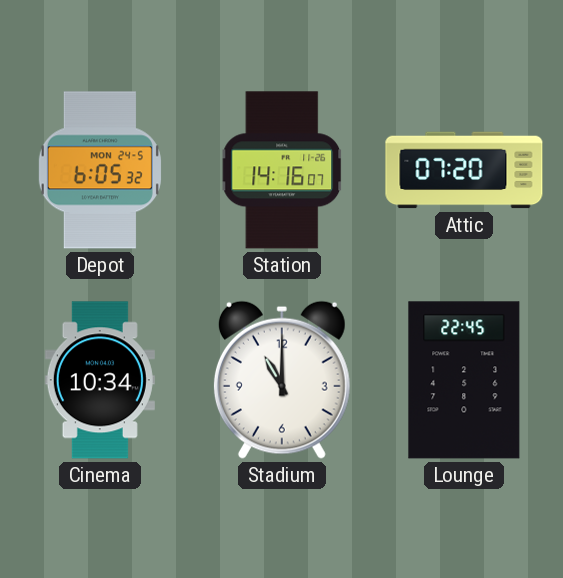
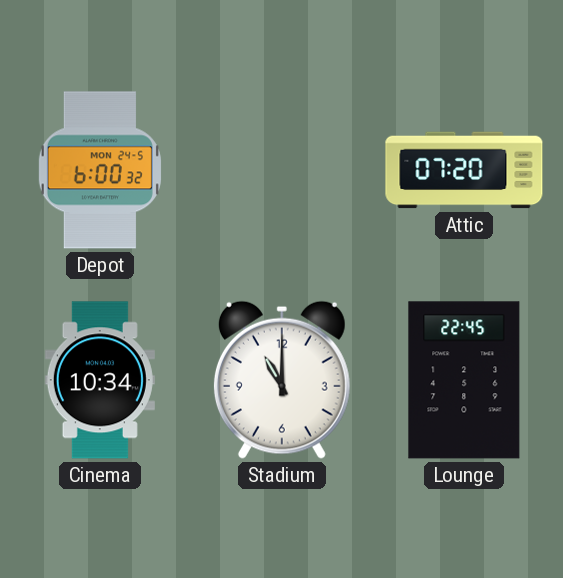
Depot: 6:05 -> 6:00 (100, 170)
Station: 14:16 -> none (282, 170)
